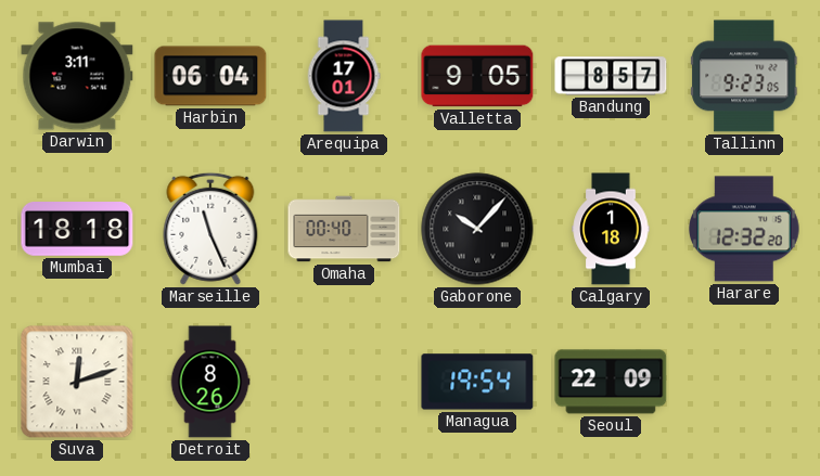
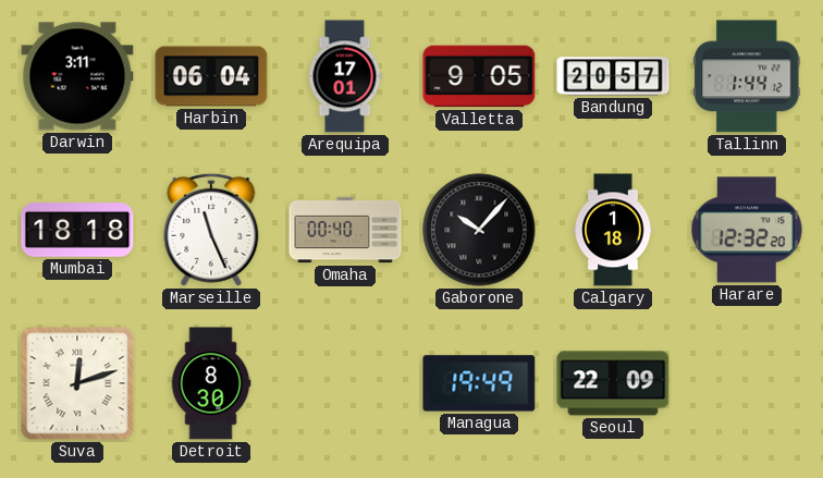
Bandung: 8:57 -> 20:57 (613, 76)
Tallinn: 9:23 -> 1:44 (747, 76)
Detroit: 8:26 -> 8:30 (211, 383)
Managua: 19:54 -> 19:49 (479, 383)
